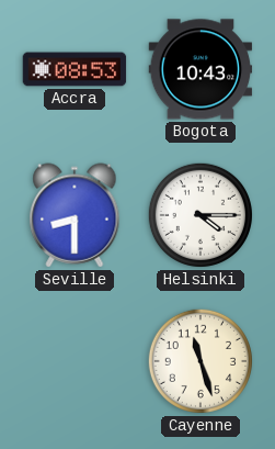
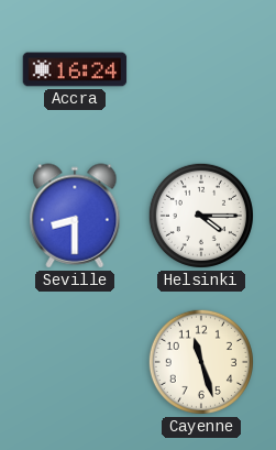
Accra: 08:53 -> 16:24 (75, 69)
Bogota: 10:43 -> none (200, 69)
